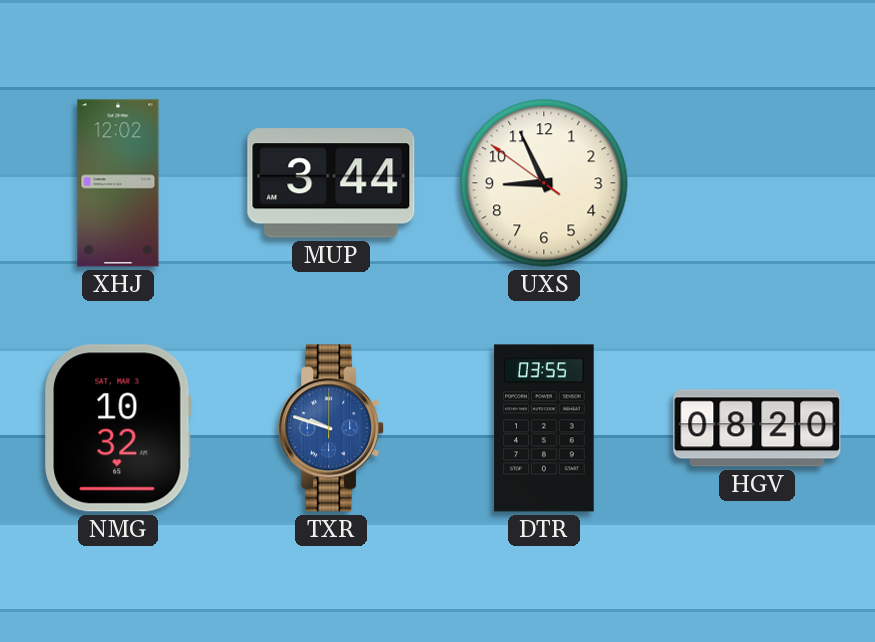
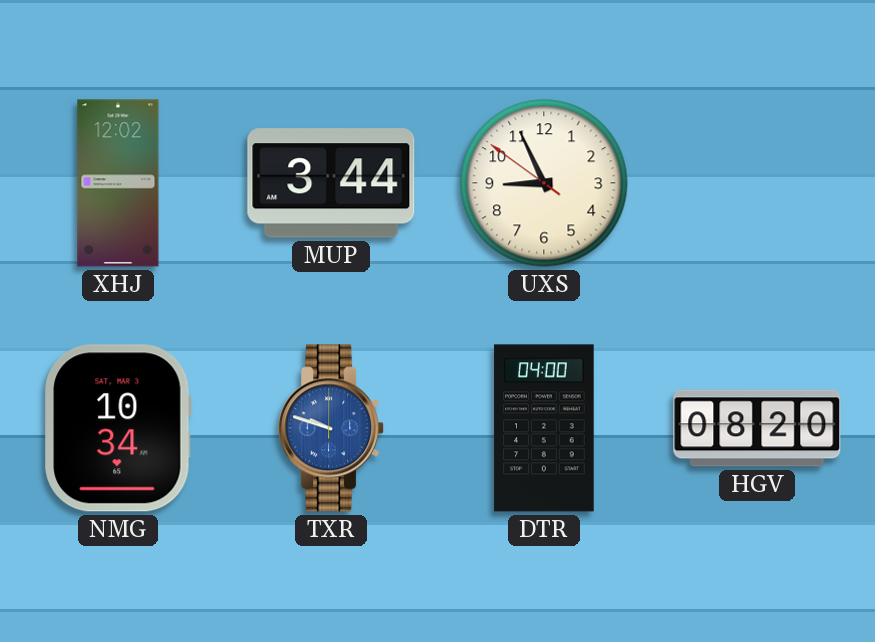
NMG: 10:32 -> 10:34 (118, 428)
DTR: 03:55 -> 04:00 (544, 428)
